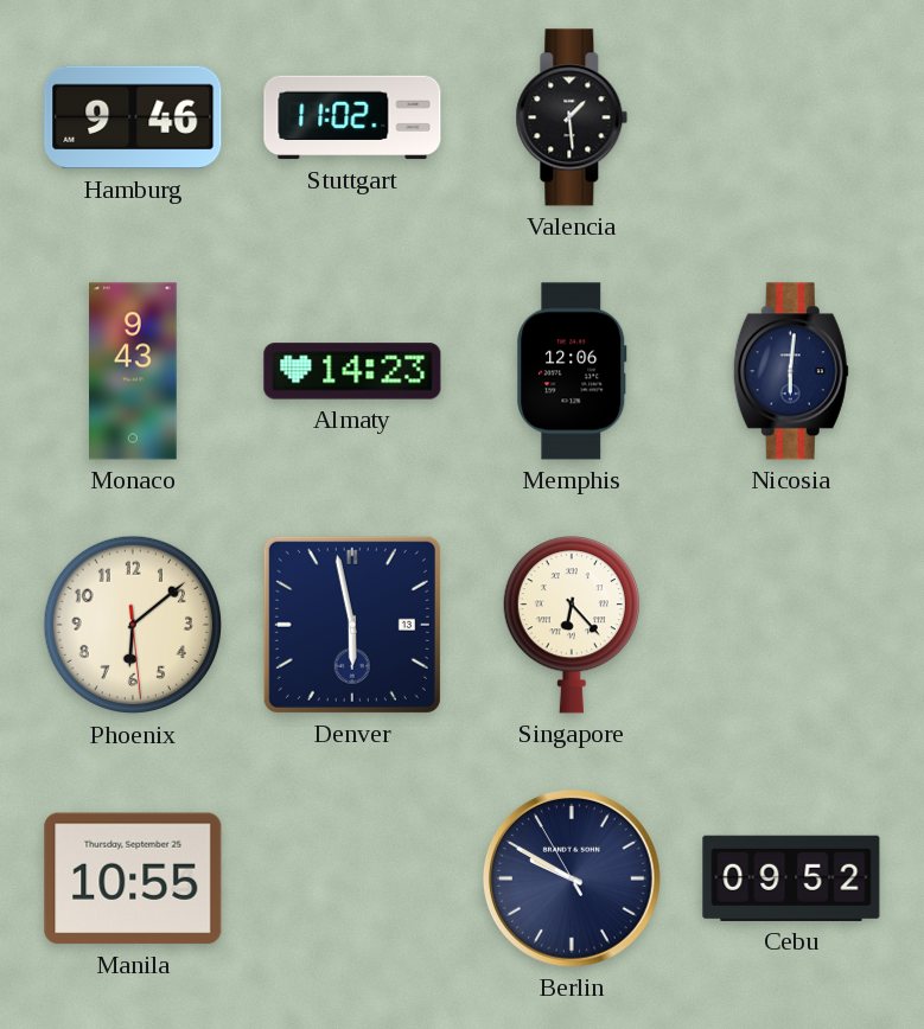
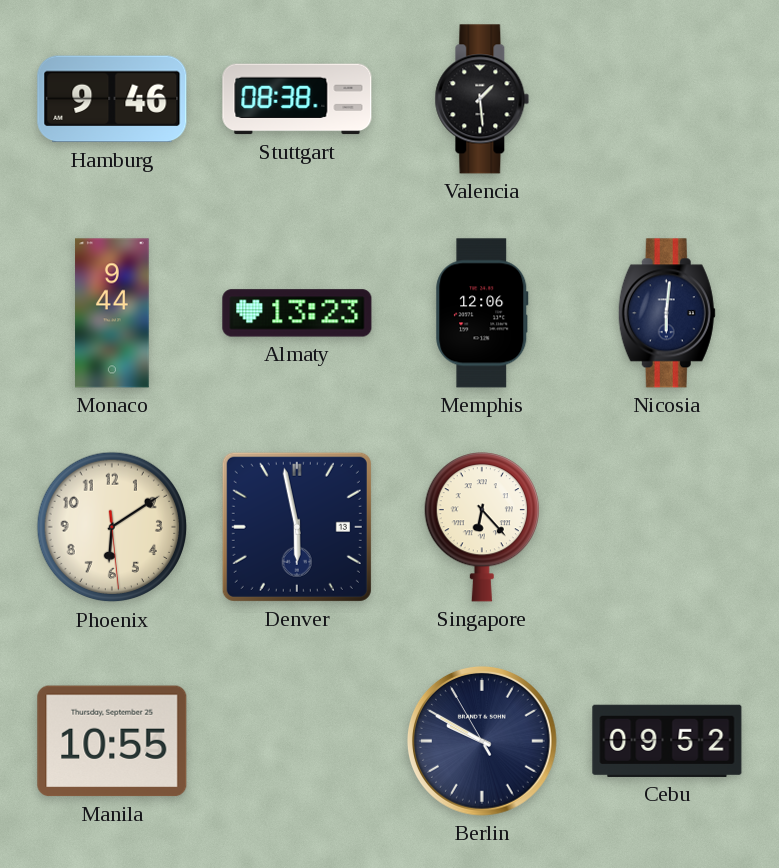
Stuttgart: 11:02 -> 08:38 (297, 99)
Monaco: 9:43 -> 9:44 (112, 313)
Almaty: 14:23 -> 13:23 (297, 313)
Phoenix: 6:08 -> 6:09 (112, 527)
